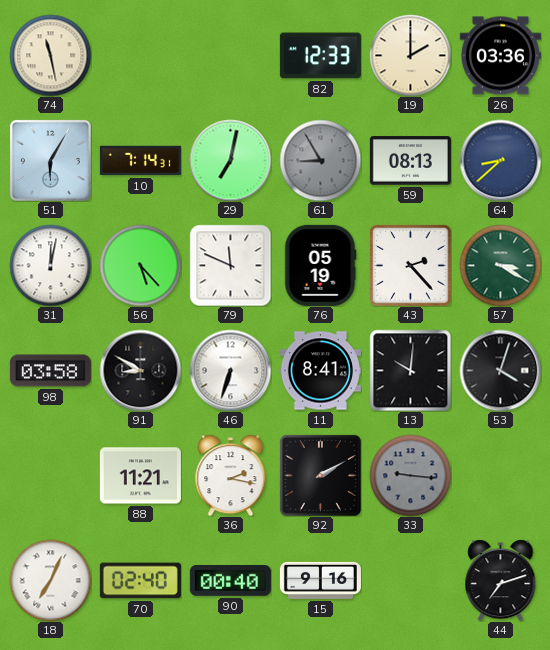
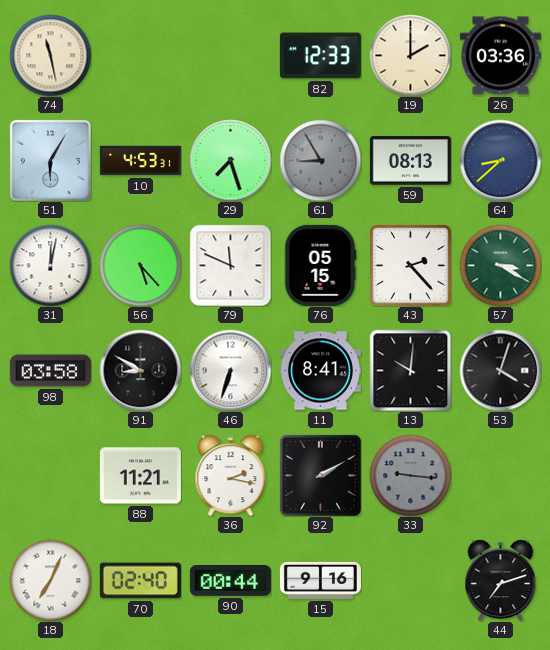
10: 7:14 -> 4:53 (140, 161)
29: 7:02 -> 7:27 (230, 160)
76: 05:19 -> 05:15 (320, 265)
90: 00:40 -> 00:44 (230, 581)
